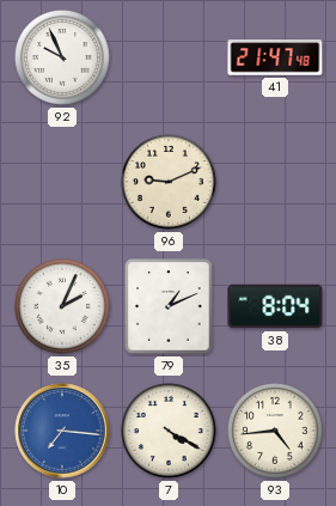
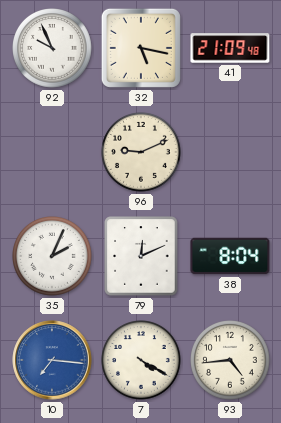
32: none -> 5:17 (141, 48)
41: 21:47 -> 21:09 (230, 48)
79: 1:11 -> 12:11 (141, 256)
